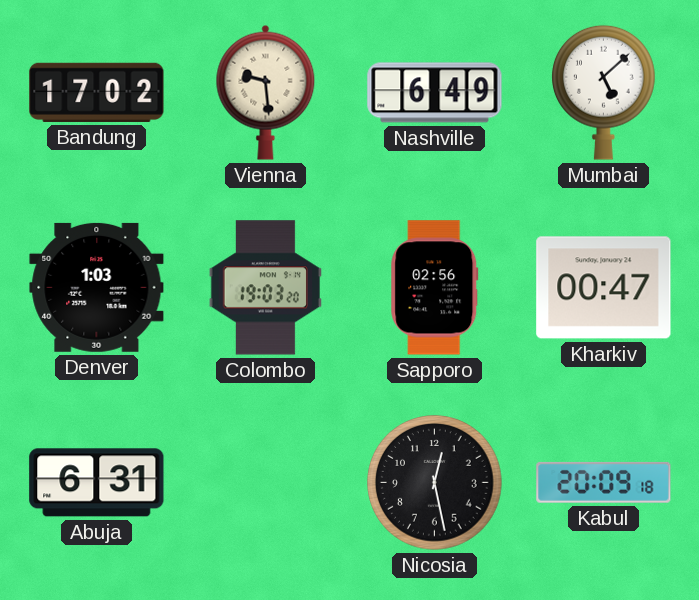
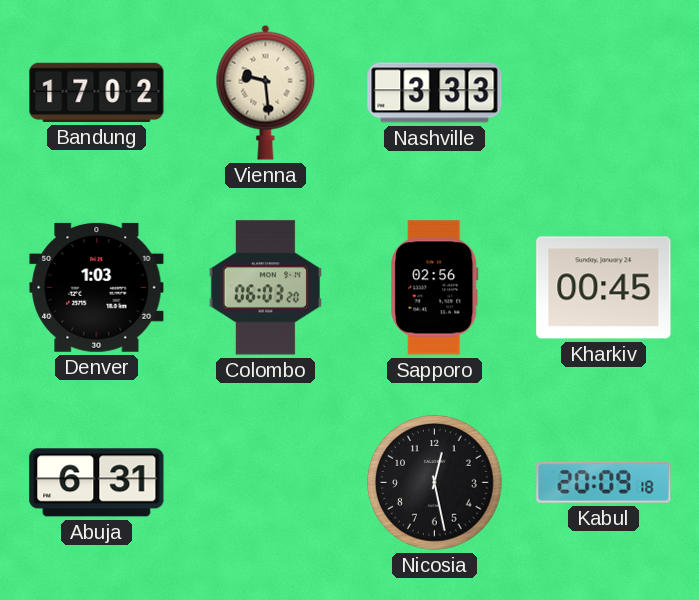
Nashville: 6:49 -> 3:33 (435, 93)
Mumbai: 5:08 -> none (604, 92)
Colombo: 19:03 -> 06:03 (265, 288)
Kharkiv: 00:47 -> 00:45 (604, 288)
